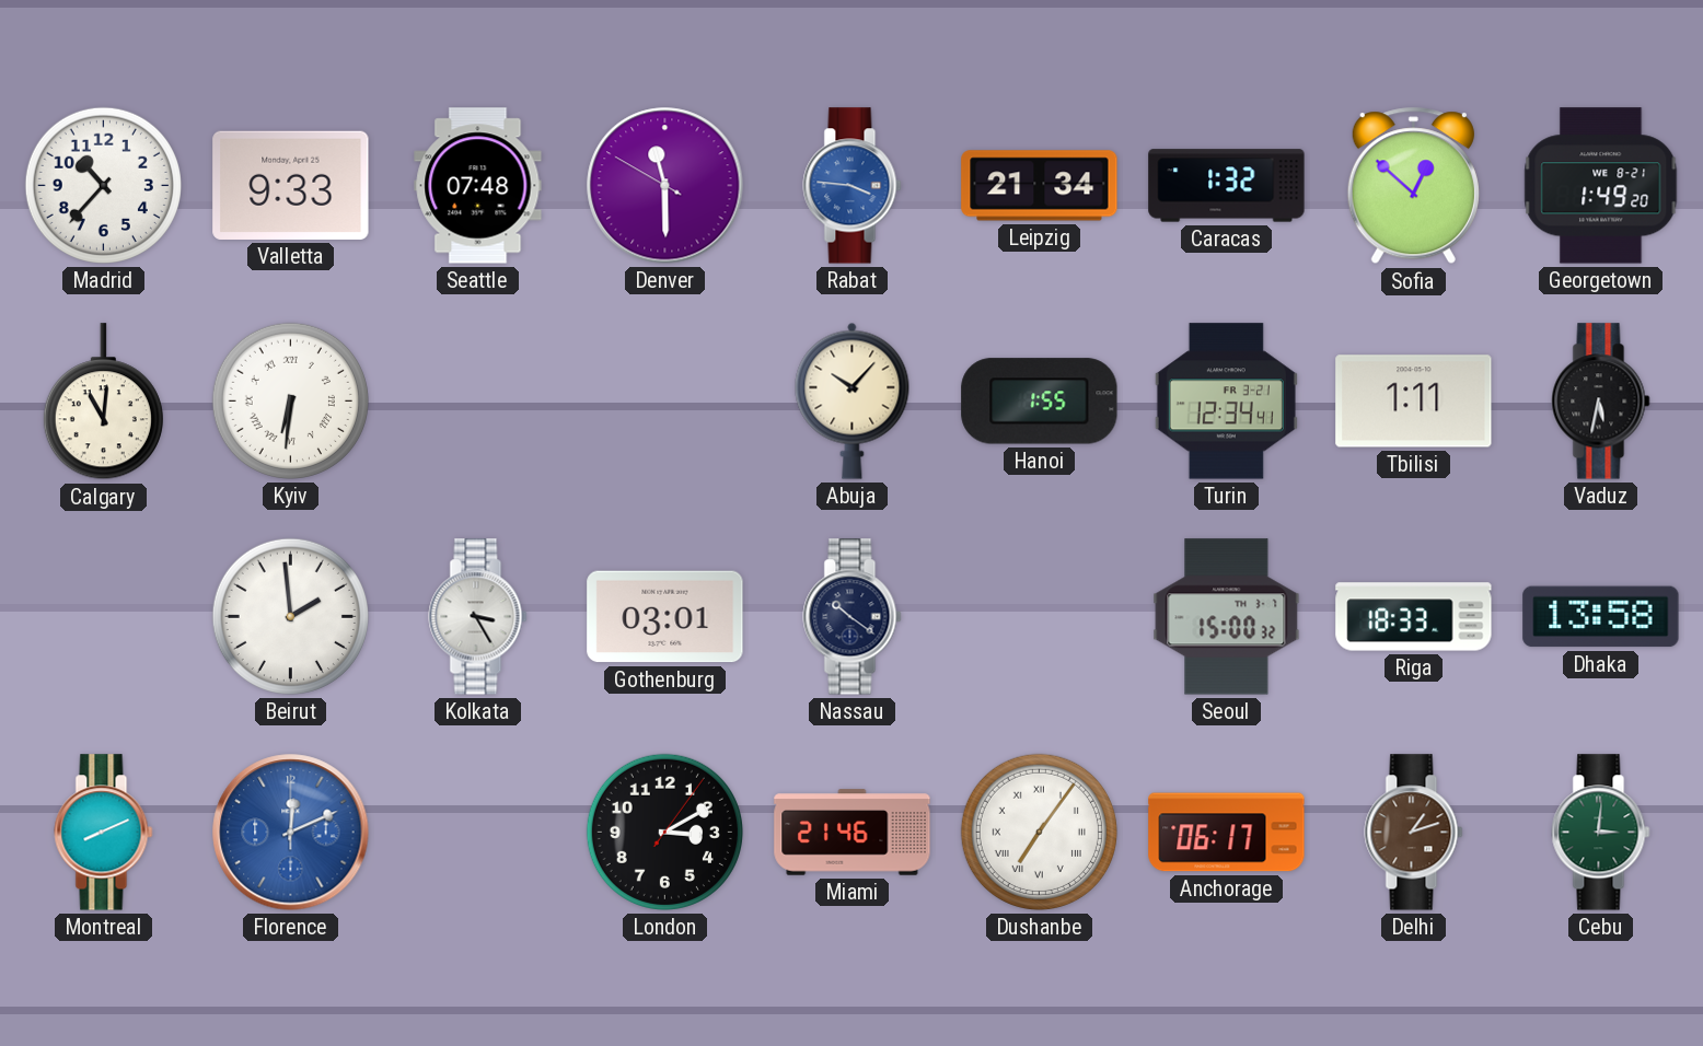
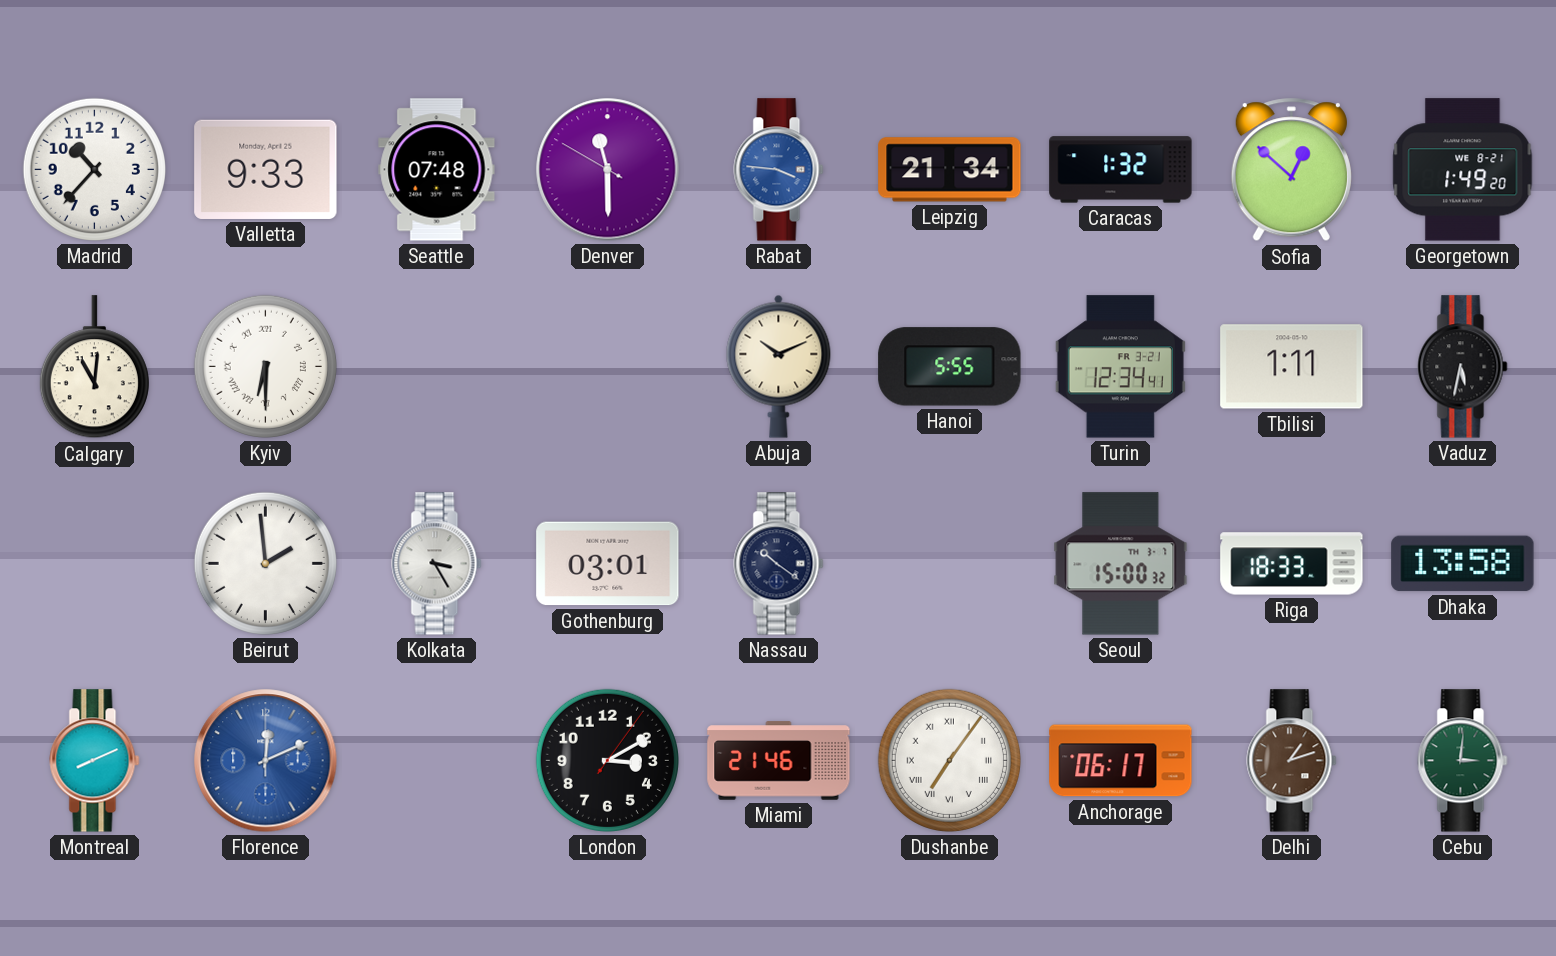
Kyiv: 6:31 -> 6:30 (265, 366)
Abuja: 10:07 -> 10:11 (779, 366)
Hanoi: 1:55 -> 5:55 (950, 367)
